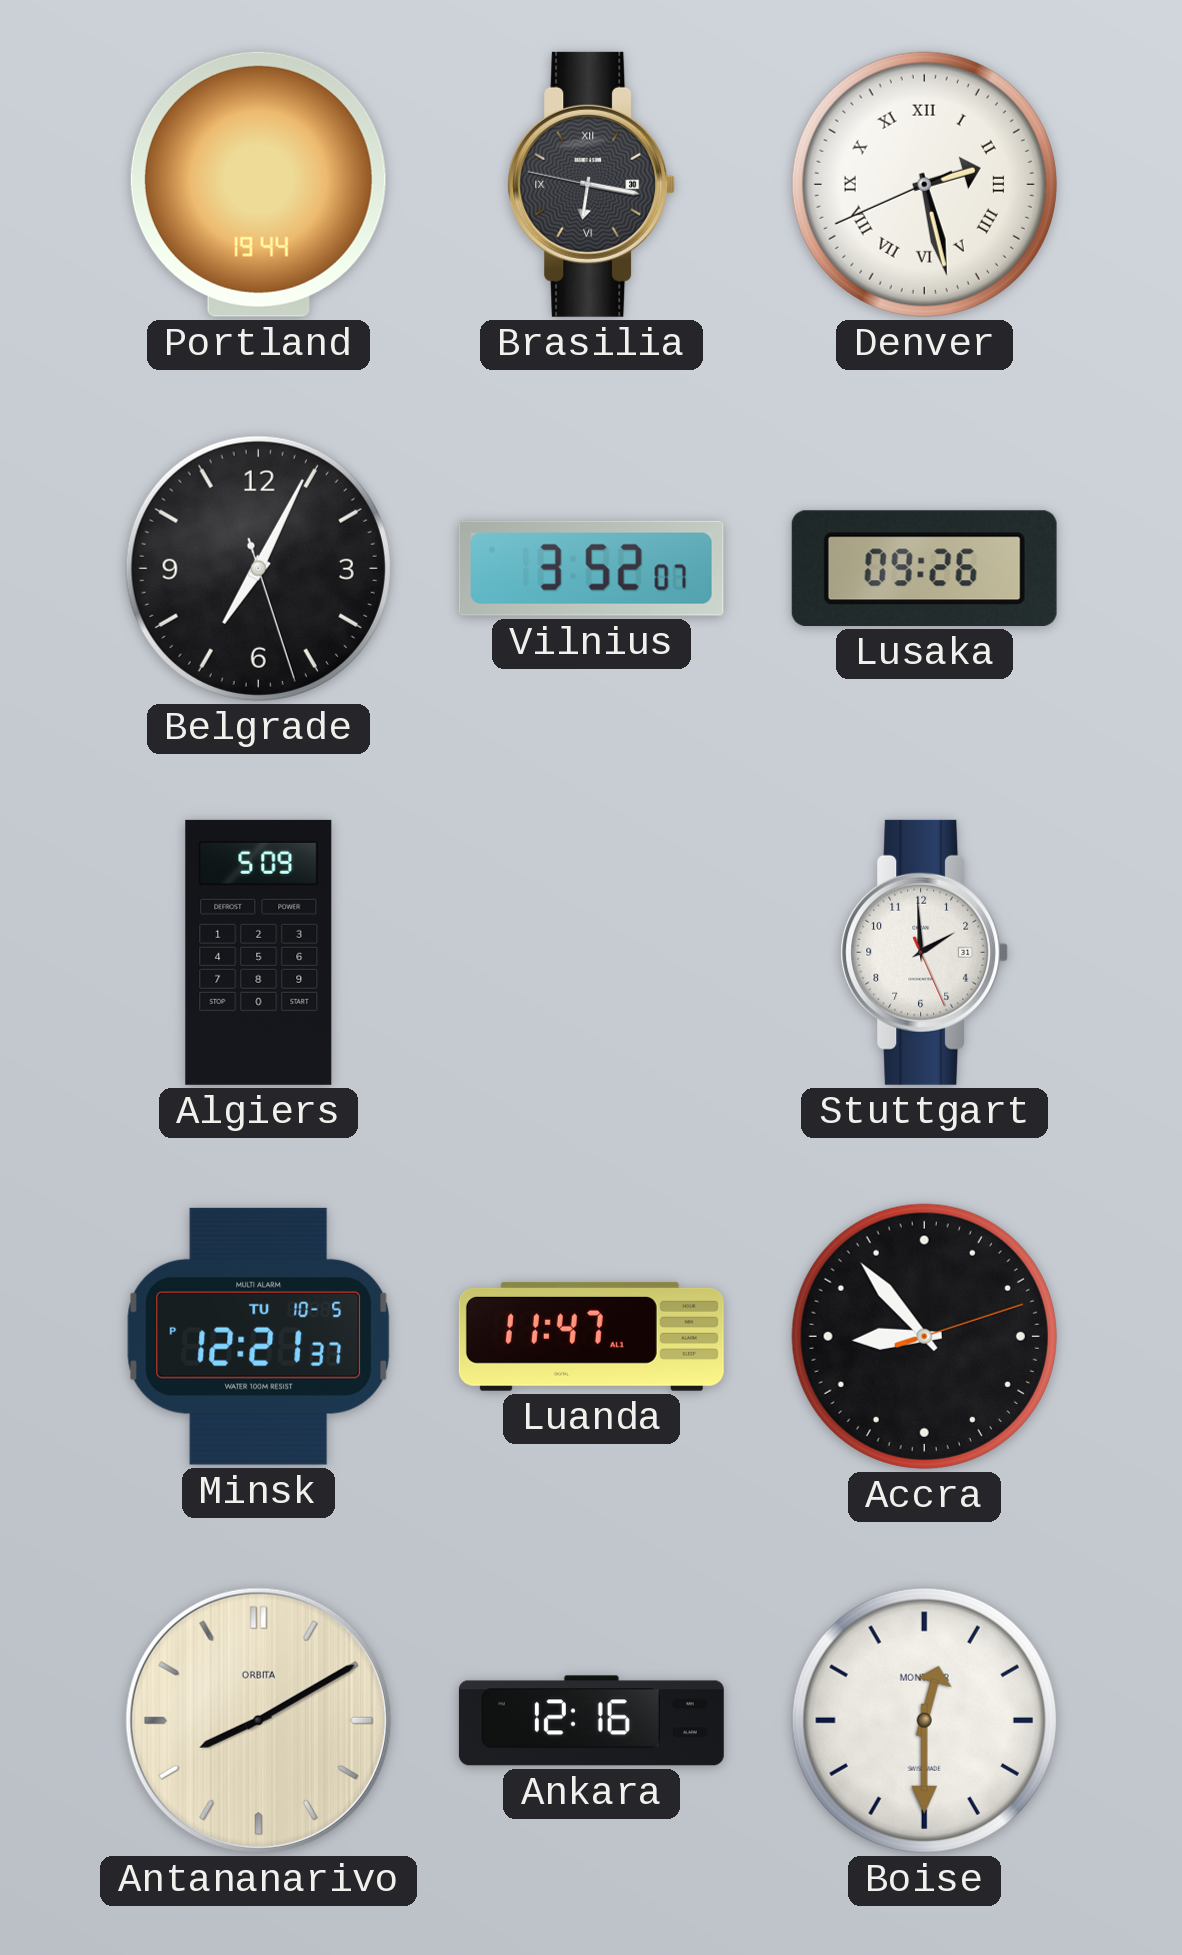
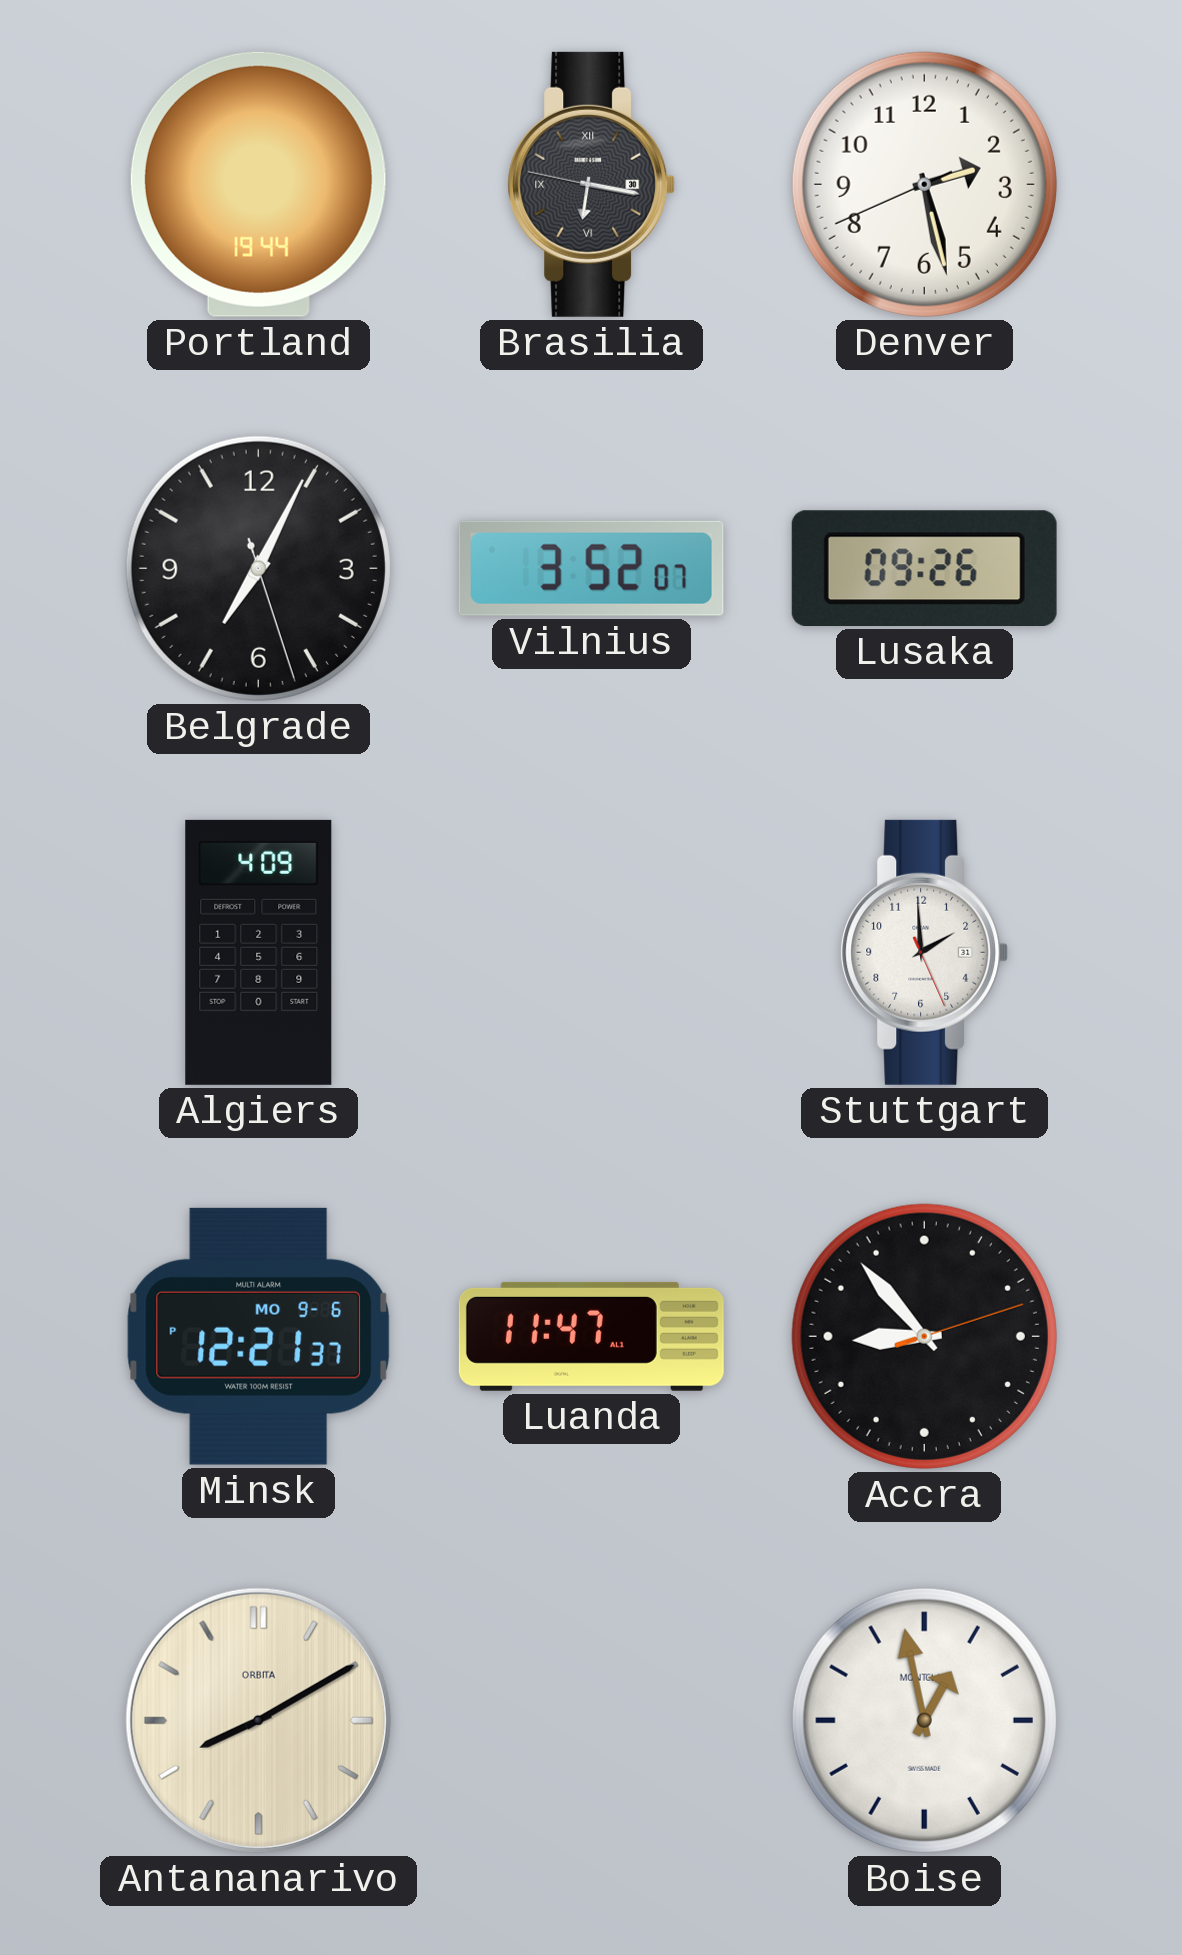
Denver numerals: Roman -> Arabic (924, 184)
Algiers: 5:09 -> 4:09 (259, 952)
Minsk date: TU 10-5 -> MO 9-6 (258, 1336)
Ankara: 12:16 -> none (591, 1721)
Boise: 12:30 -> 12:58 (924, 1720)
